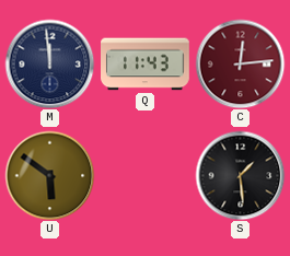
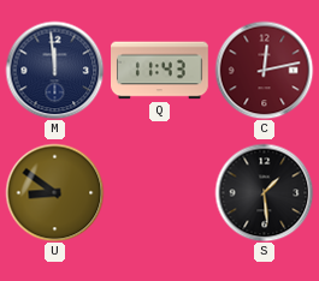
C: 12:14 -> 12:13 (264, 70)
U: 5:51 -> 8:51 (54, 192)
